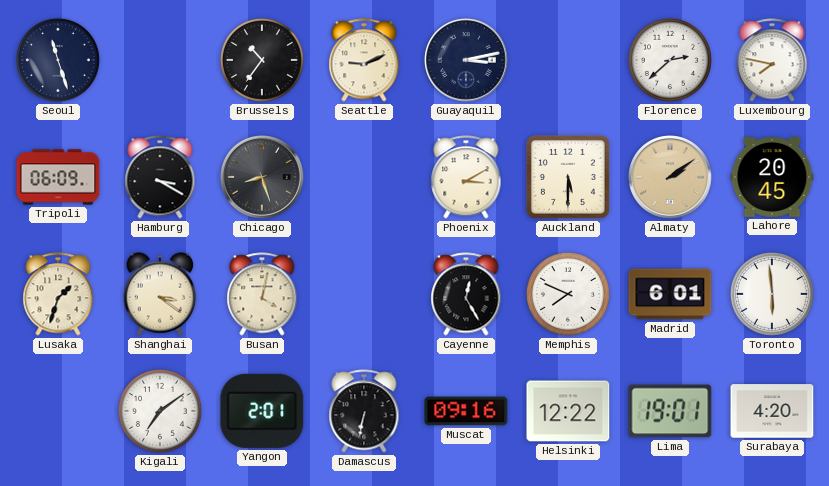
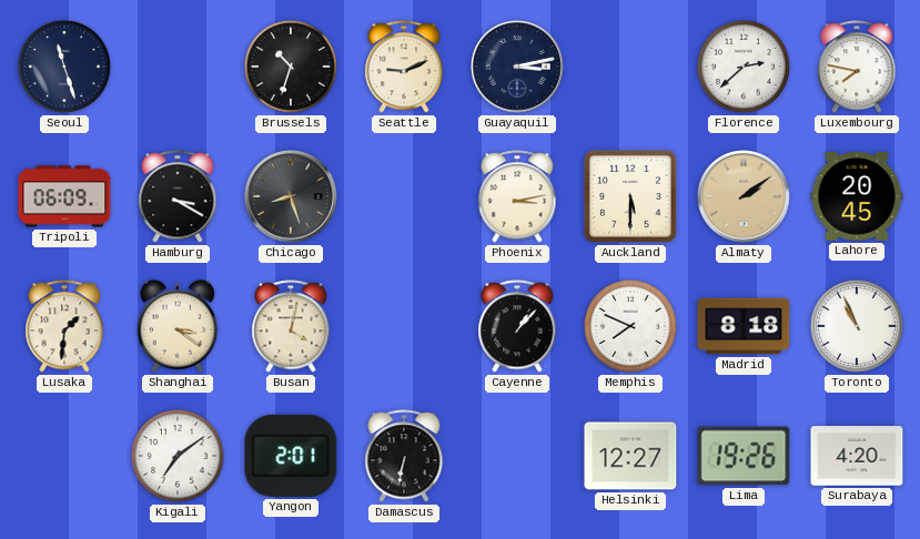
Brussels: 10:36 -> 10:33 (291, 67)
Phoenix: 3:10 -> 3:13 (517, 196)
Lusaka: 1:33 -> 1:31 (64, 326)
Cayenne: 12:25 -> 1:07 (517, 326)
Madrid: 6:01 -> 8:18 (744, 326)
Toronto: 5:59 -> 10:56 (857, 326)
Muscat: 09:16 -> none (466, 411)
Helsinki: 12:22 -> 12:27 (630, 456)
Lima: 19:01 -> 19:26 (744, 456)
